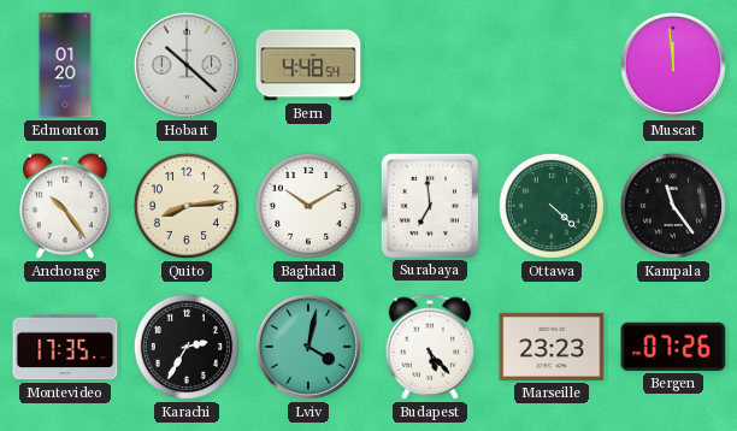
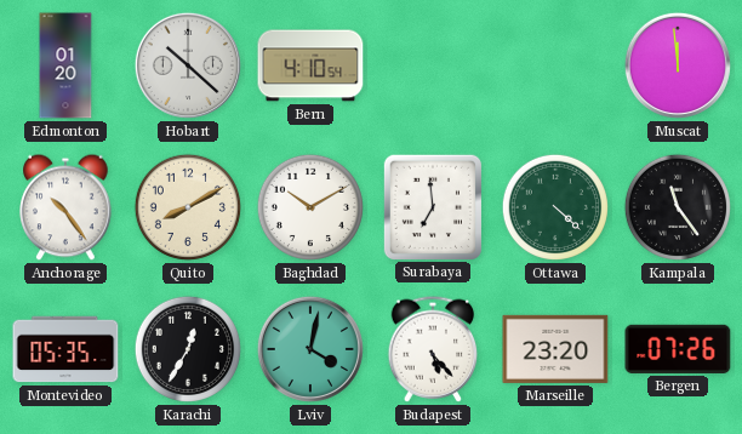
Bern: 4:48 -> 4:10 (310, 65)
Quito: 8:14 -> 8:10 (188, 207)
Montevideo: 17:35 -> 05:35 (65, 349)
Karachi: 2:35 -> 12:35 (188, 349)
Marseille: 23:23 -> 23:20 (555, 349)
